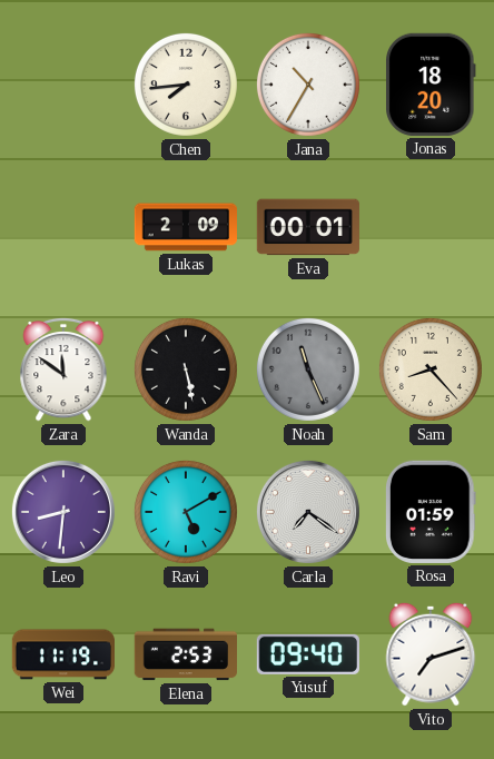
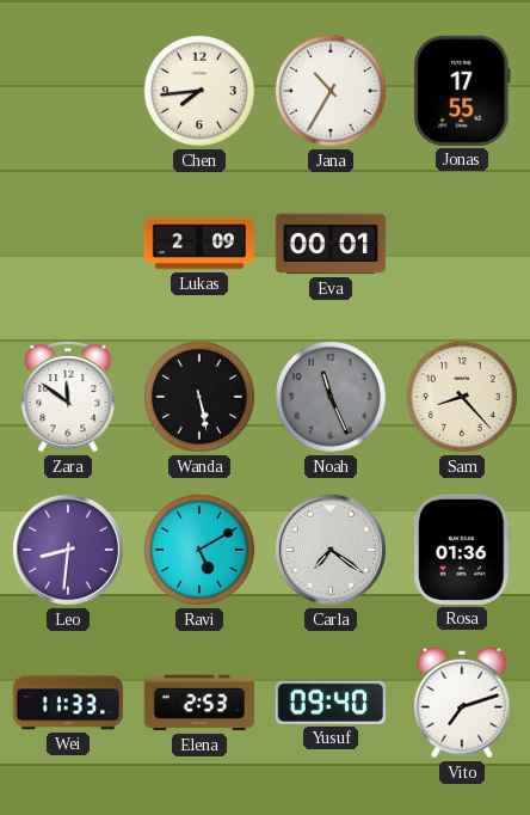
Jonas: 18:20 -> 17:55 (463, 91)
Rosa: 01:59 -> 01:36 (463, 550)
Wei: 11:19 -> 11:33 (67, 703)
